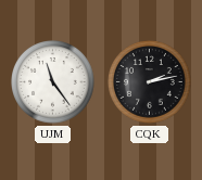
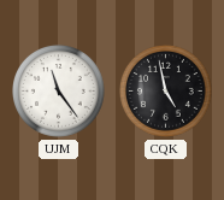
CQK: 2:13 -> 4:58 (166, 92)
